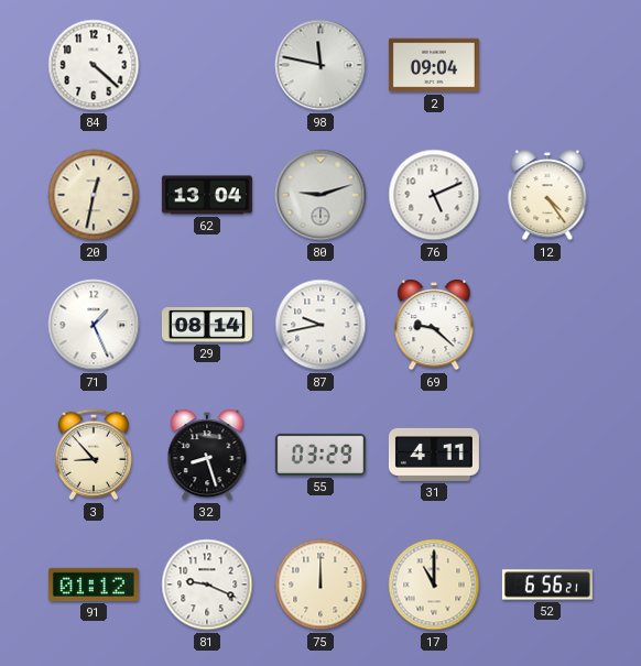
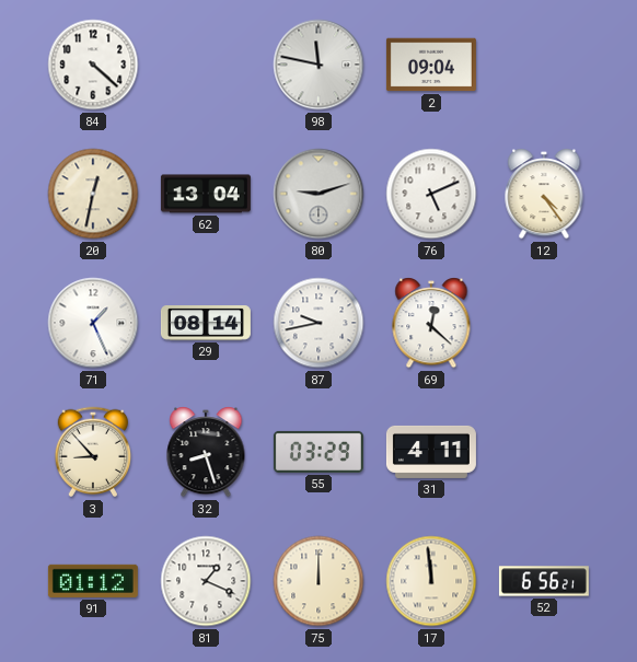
69: 9:22 -> 12:22 (431, 323)
81: 9:19 -> 1:19 (206, 581)
17: 11:00 -> 11:59 (431, 581)
